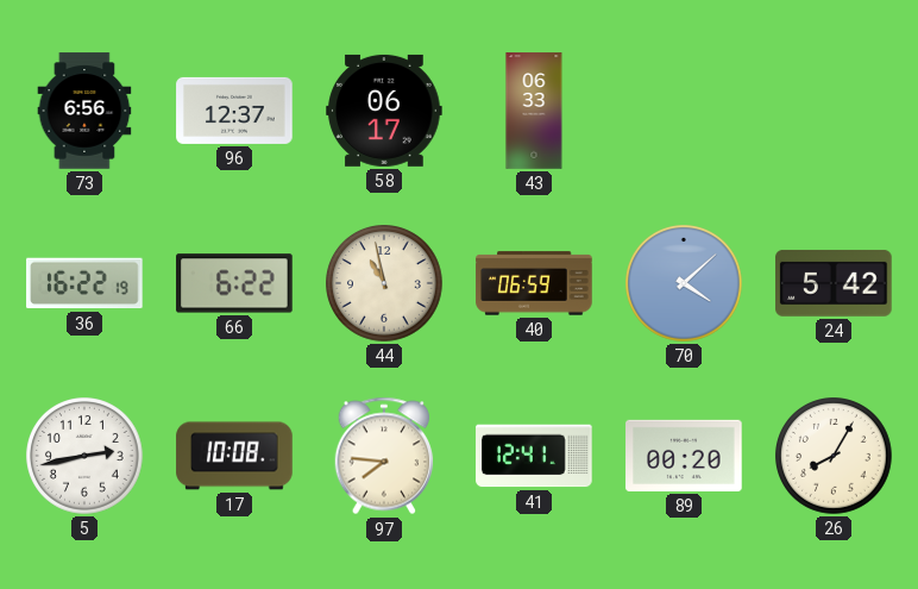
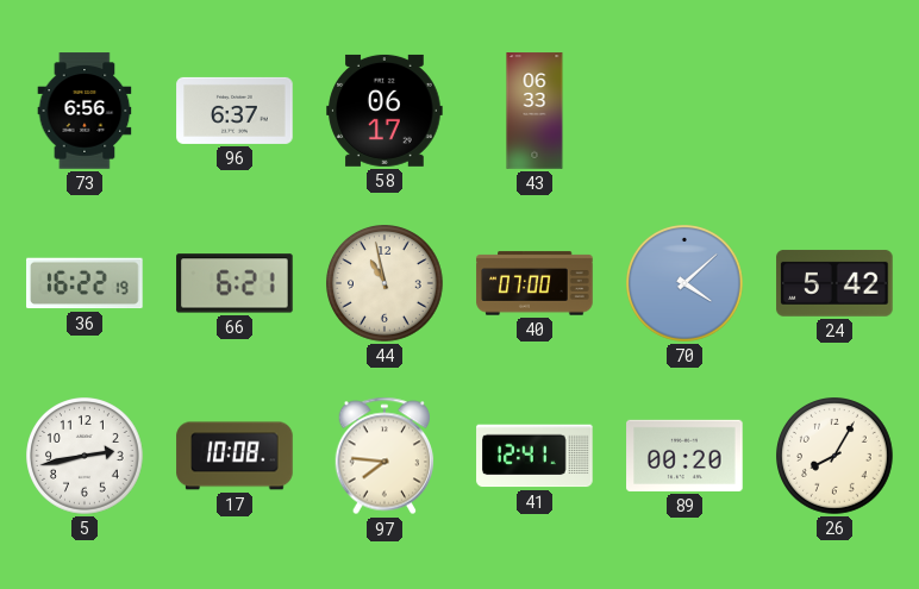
96: 12:37 -> 6:37 (235, 111)
66: 6:22 -> 6:21 (235, 283)
40: 06:59 -> 07:00 (534, 283)
